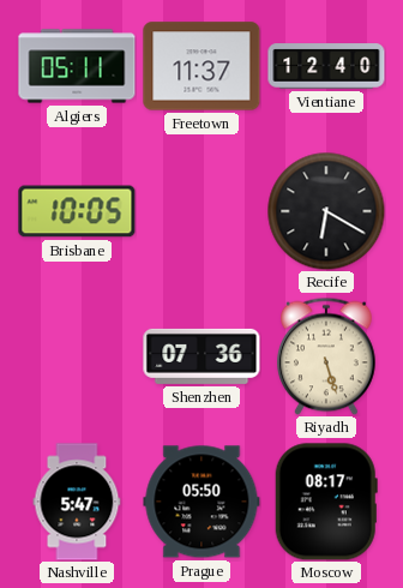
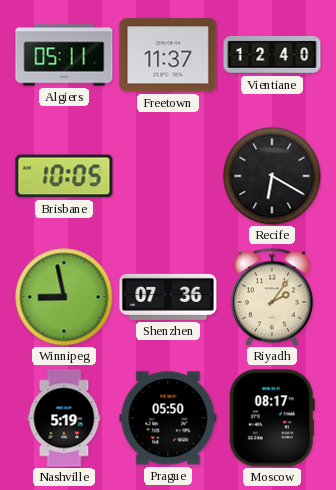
Winnipeg: none -> 8:58 (64, 297)
Riyadh: 5:27 -> 2:06 (273, 297)
Nashville: 5:47 -> 5:19 (64, 418)
